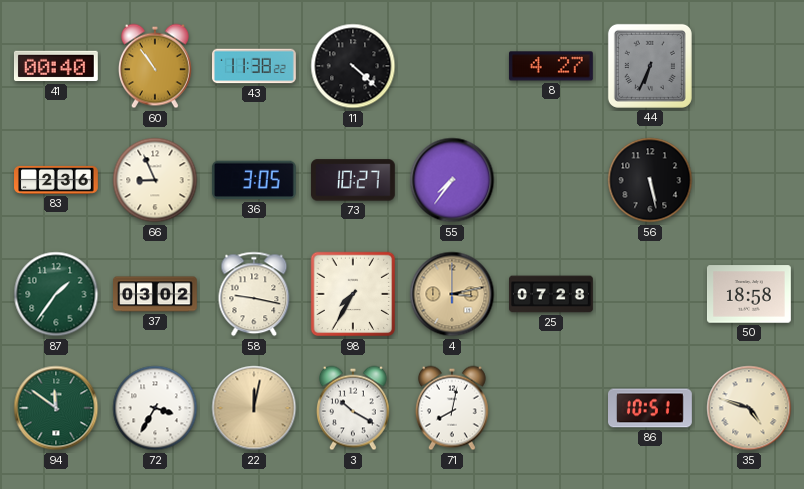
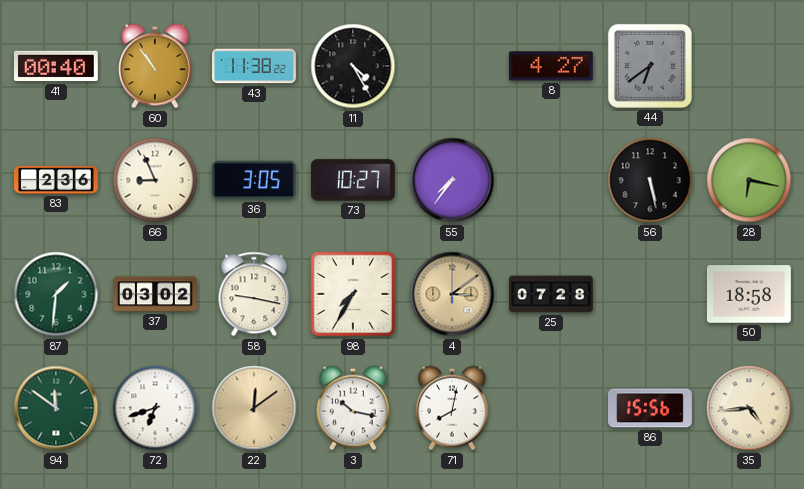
11: 4:22 -> 4:25 (353, 66)
44: 6:34 -> 6:39 (650, 66)
28: none -> 6:17 (749, 180)
87: 1:36 -> 1:31 (56, 294)
4: 3:13 -> 3:09 (452, 294)
72: 3:35 -> 6:42 (155, 408)
22: 12:02 -> 12:09 (254, 408)
3: 10:20 -> 10:17 (353, 408)
86: 10:51 -> 15:56 (651, 408)
35: 4:48 -> 4:44 (749, 408)
